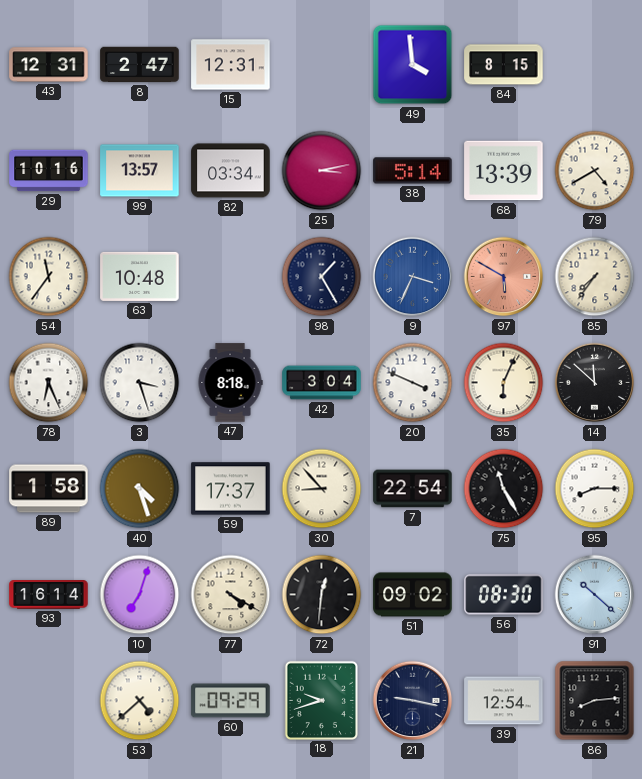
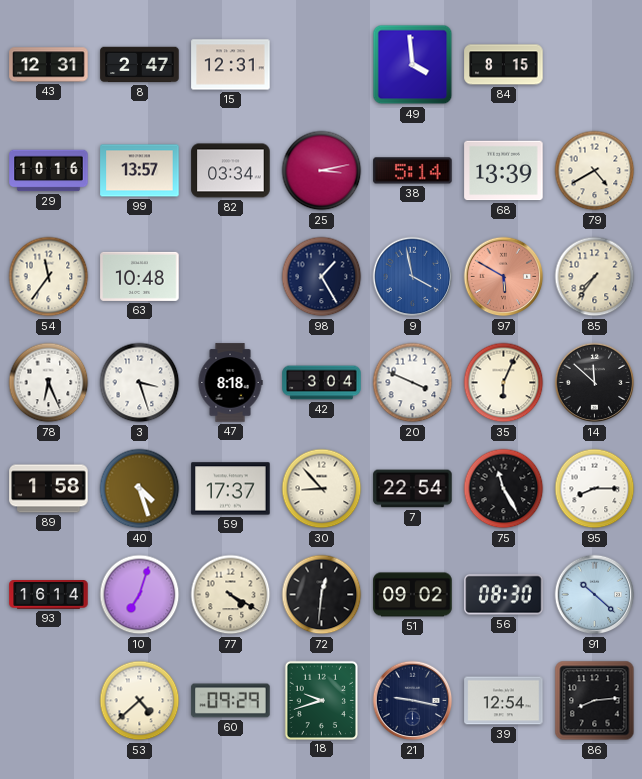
9: 3:34 -> 3:58 (413, 277)
